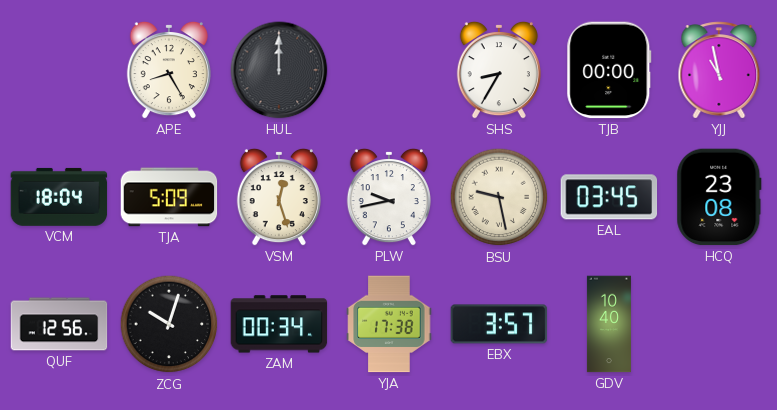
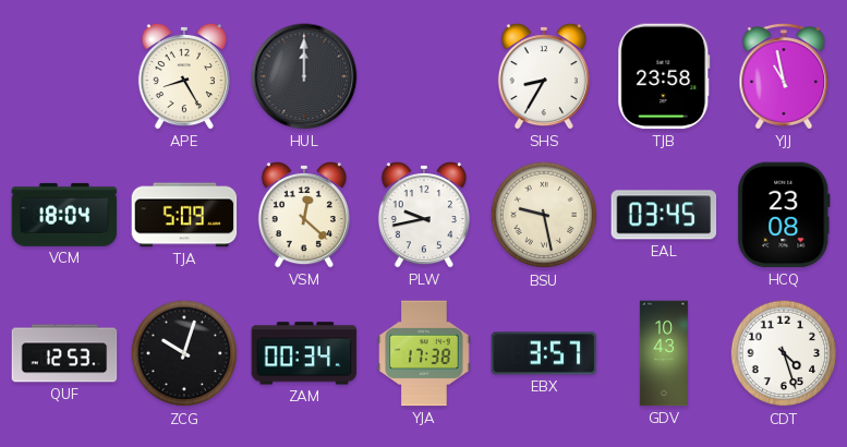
TJB: 00:00 -> 23:58 (664, 76)
VSM: 12:27 -> 12:22 (304, 215)
QUF: 12:56 -> 12:53 (64, 353)
GDV: 10:40 -> 10:43 (664, 353)
CDT: none -> 4:27 (784, 353)
